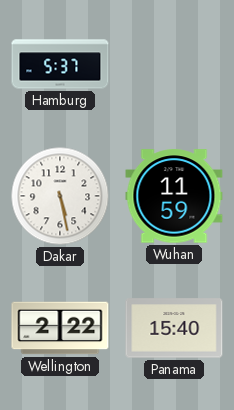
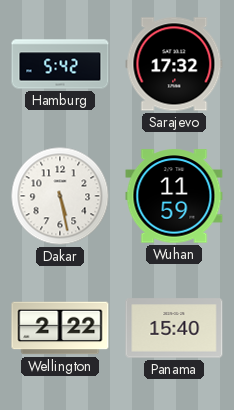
Hamburg: 5:37 -> 5:42 (60, 64)
Sarajevo: none -> 17:32 (174, 64)
